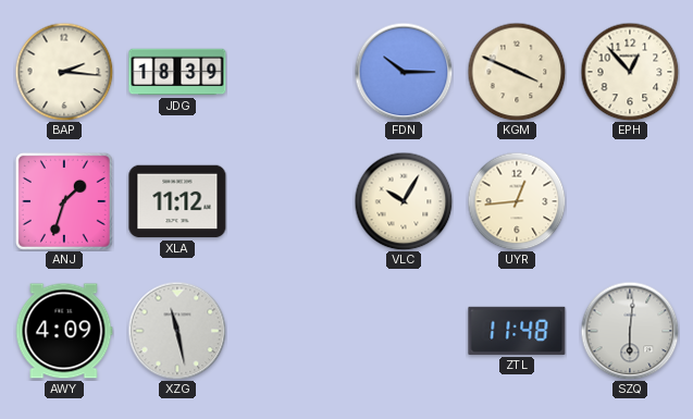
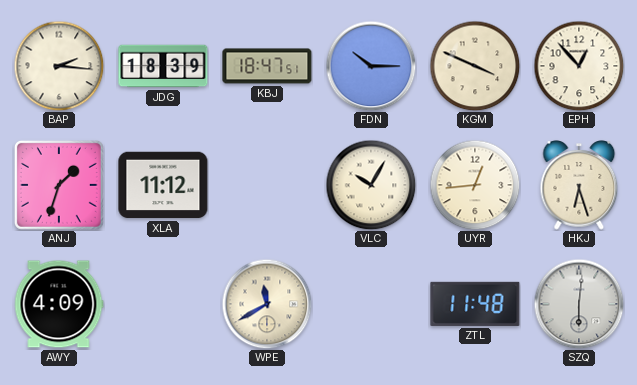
KBJ: none -> 18:47 (267, 66)
HKJ: none -> 6:27 (579, 185)
XZG: 11:28 -> none (177, 331)
WPE: none -> 11:40 (267, 304)
